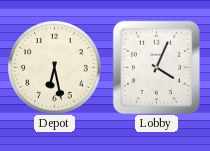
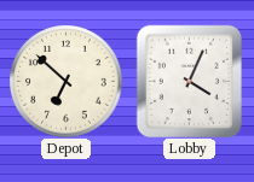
Depot: 6:28 -> 6:52 (65, 81)
